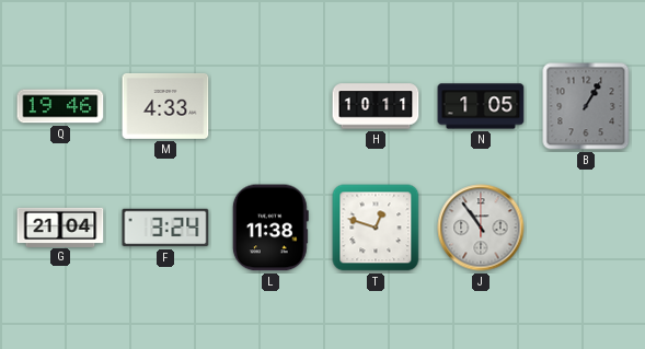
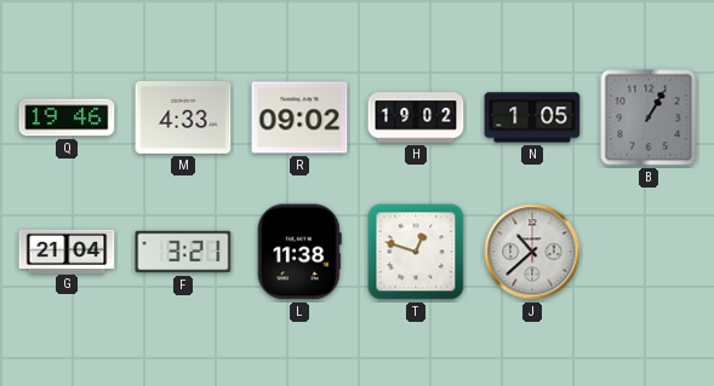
R: none -> 09:02 (299, 117)
H: 10:11 -> 19:02 (416, 117)
F: 3:24 -> 3:21 (183, 252)
J: 10:54 -> 10:38 (532, 252)
